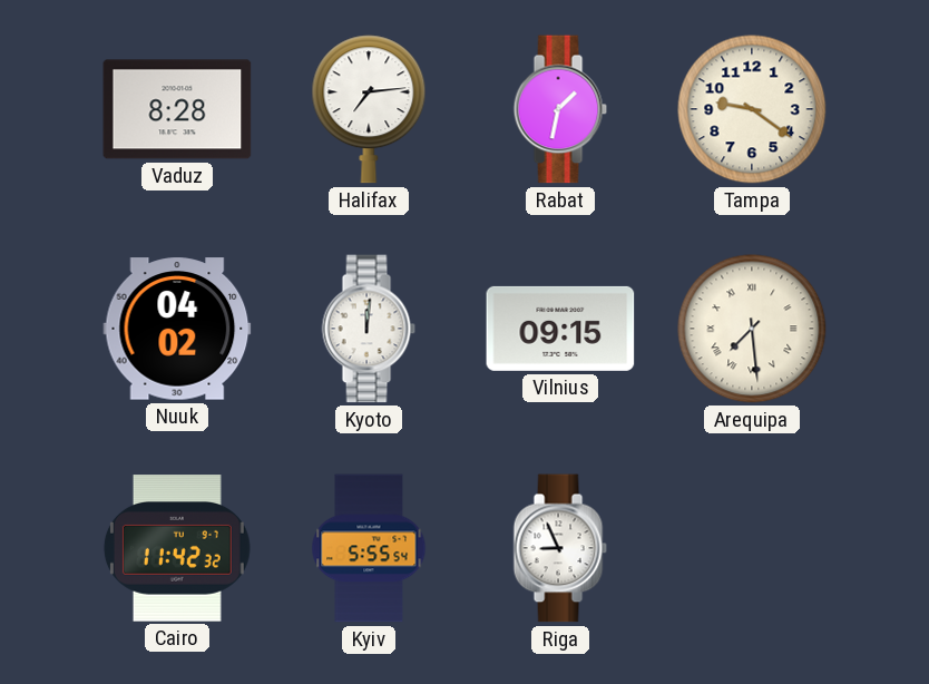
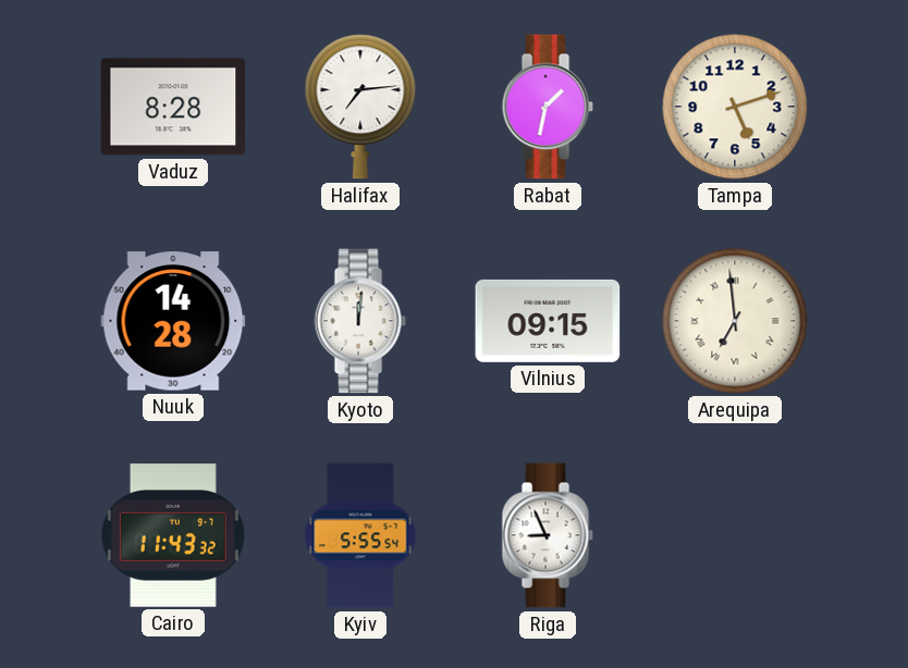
Tampa: 9:21 -> 5:12 (735, 107)
Nuuk: 04:02 -> 14:28 (173, 321)
Arequipa: 7:29 -> 6:59 (735, 321)
Cairo: 11:42 -> 11:43 (173, 535)
